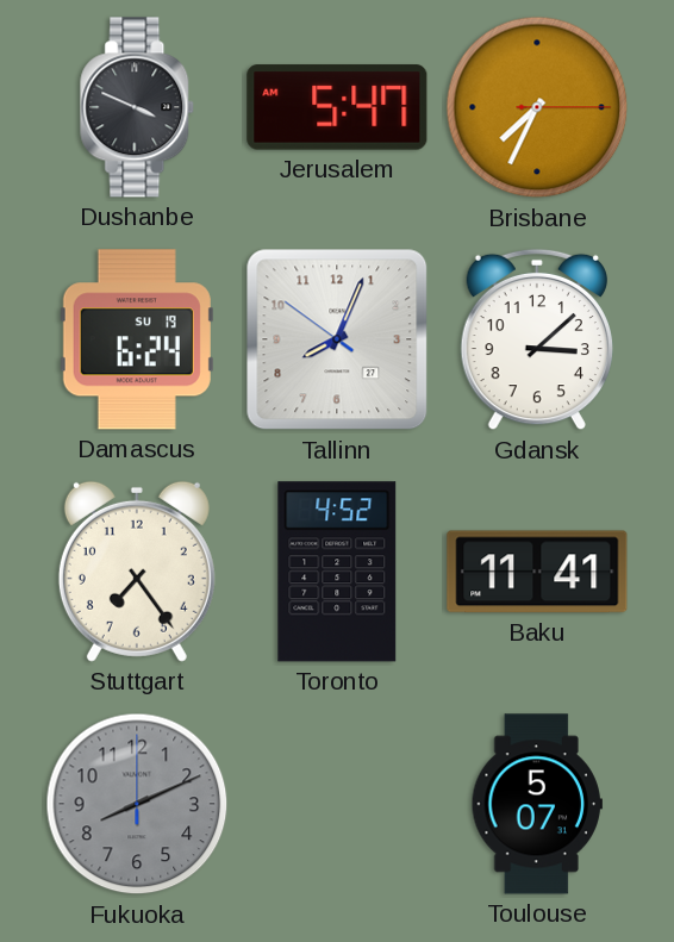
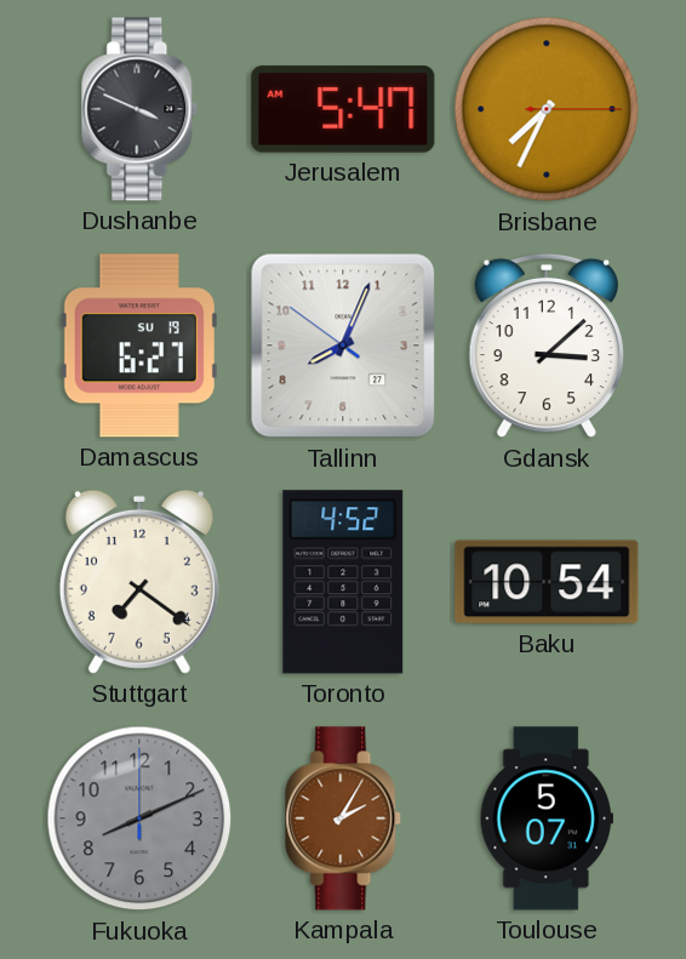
Damascus: 6:24 -> 6:27 (139, 346)
Stuttgart: 7:24 -> 7:21 (139, 582)
Baku: 11:41 -> 10:54 (547, 582)
Kampala: none -> 2:05 (344, 818)
